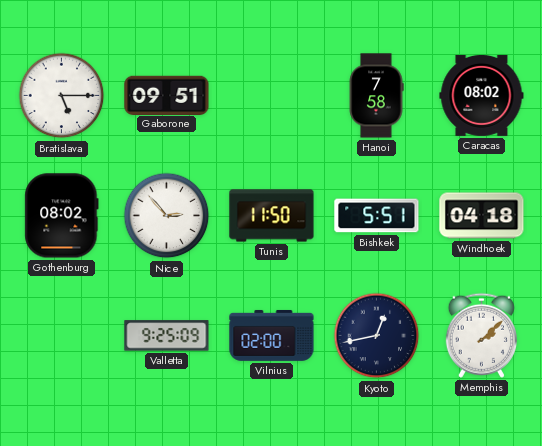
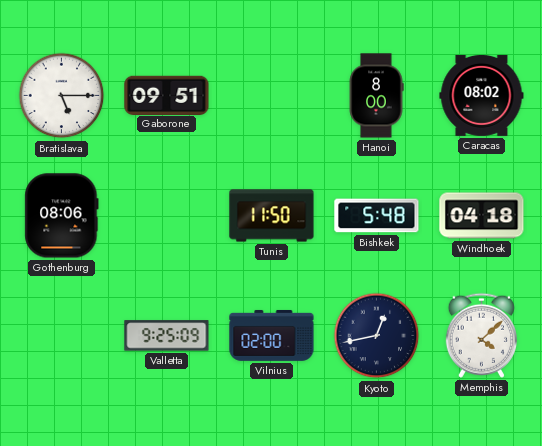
Hanoi: 7:58 -> 8:00 (376, 96)
Gothenburg: 08:02 -> 08:06 (62, 216)
Nice: 2:53 -> none (167, 216)
Bishkek: 5:51 -> 5:48 (377, 216)
Memphis: 2:08 -> 4:08 (481, 335)
